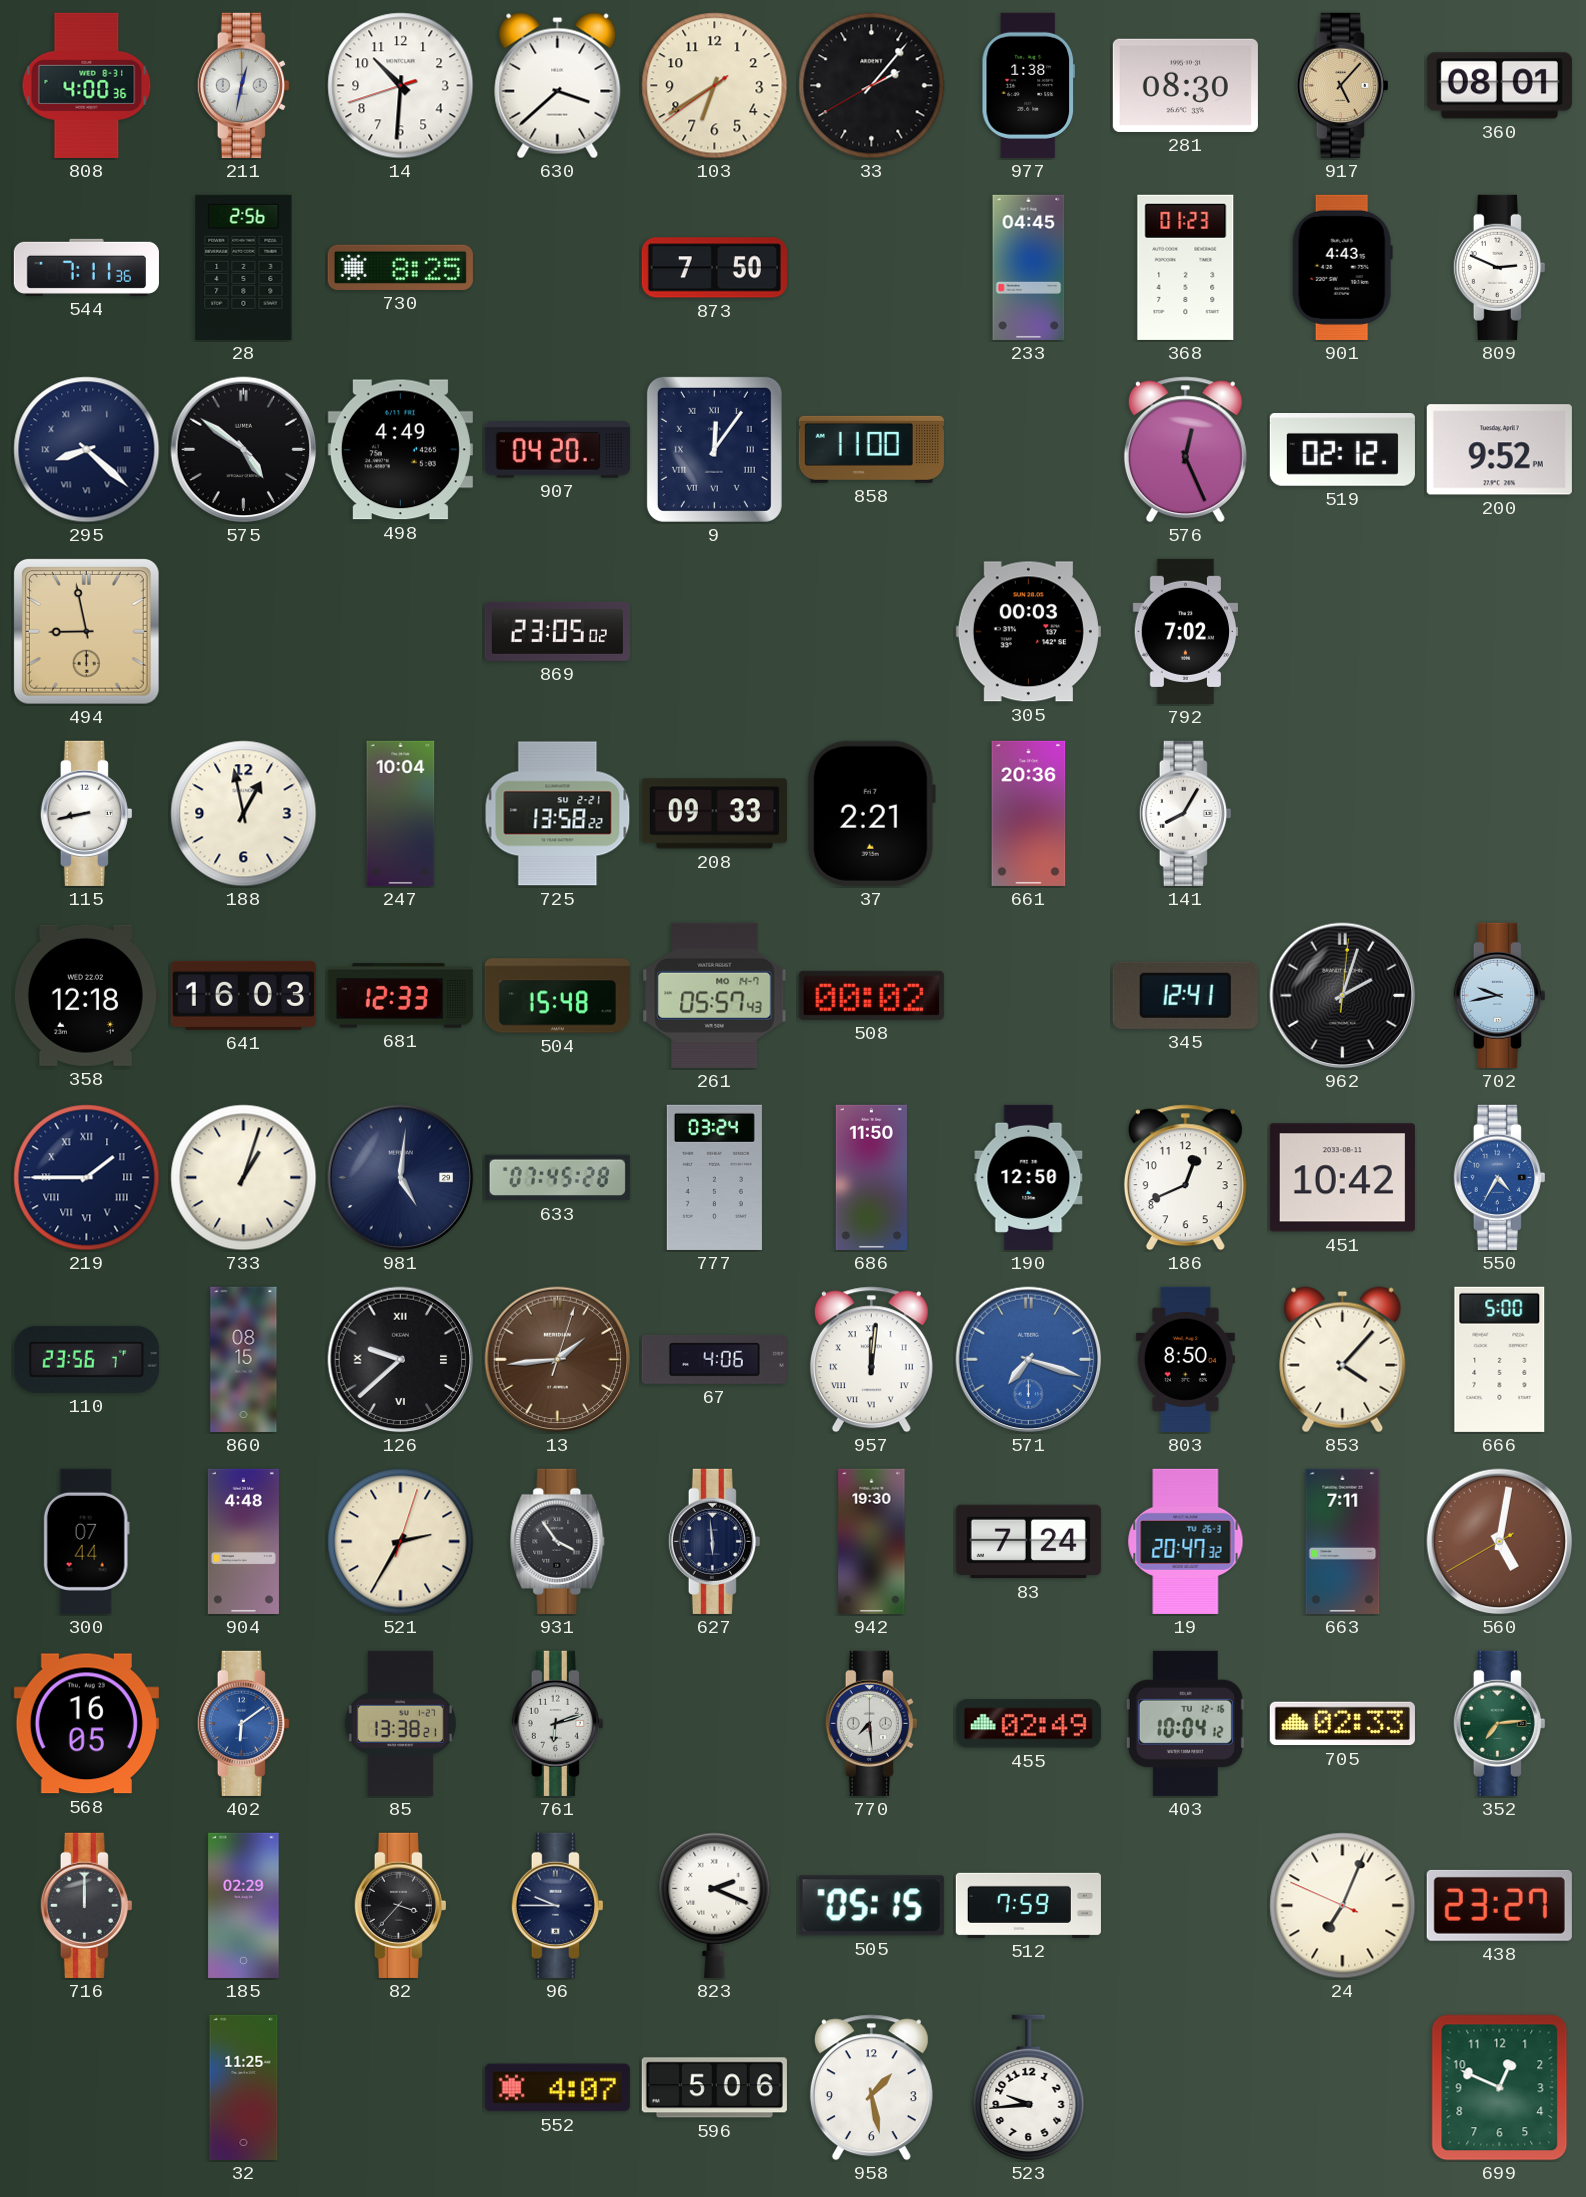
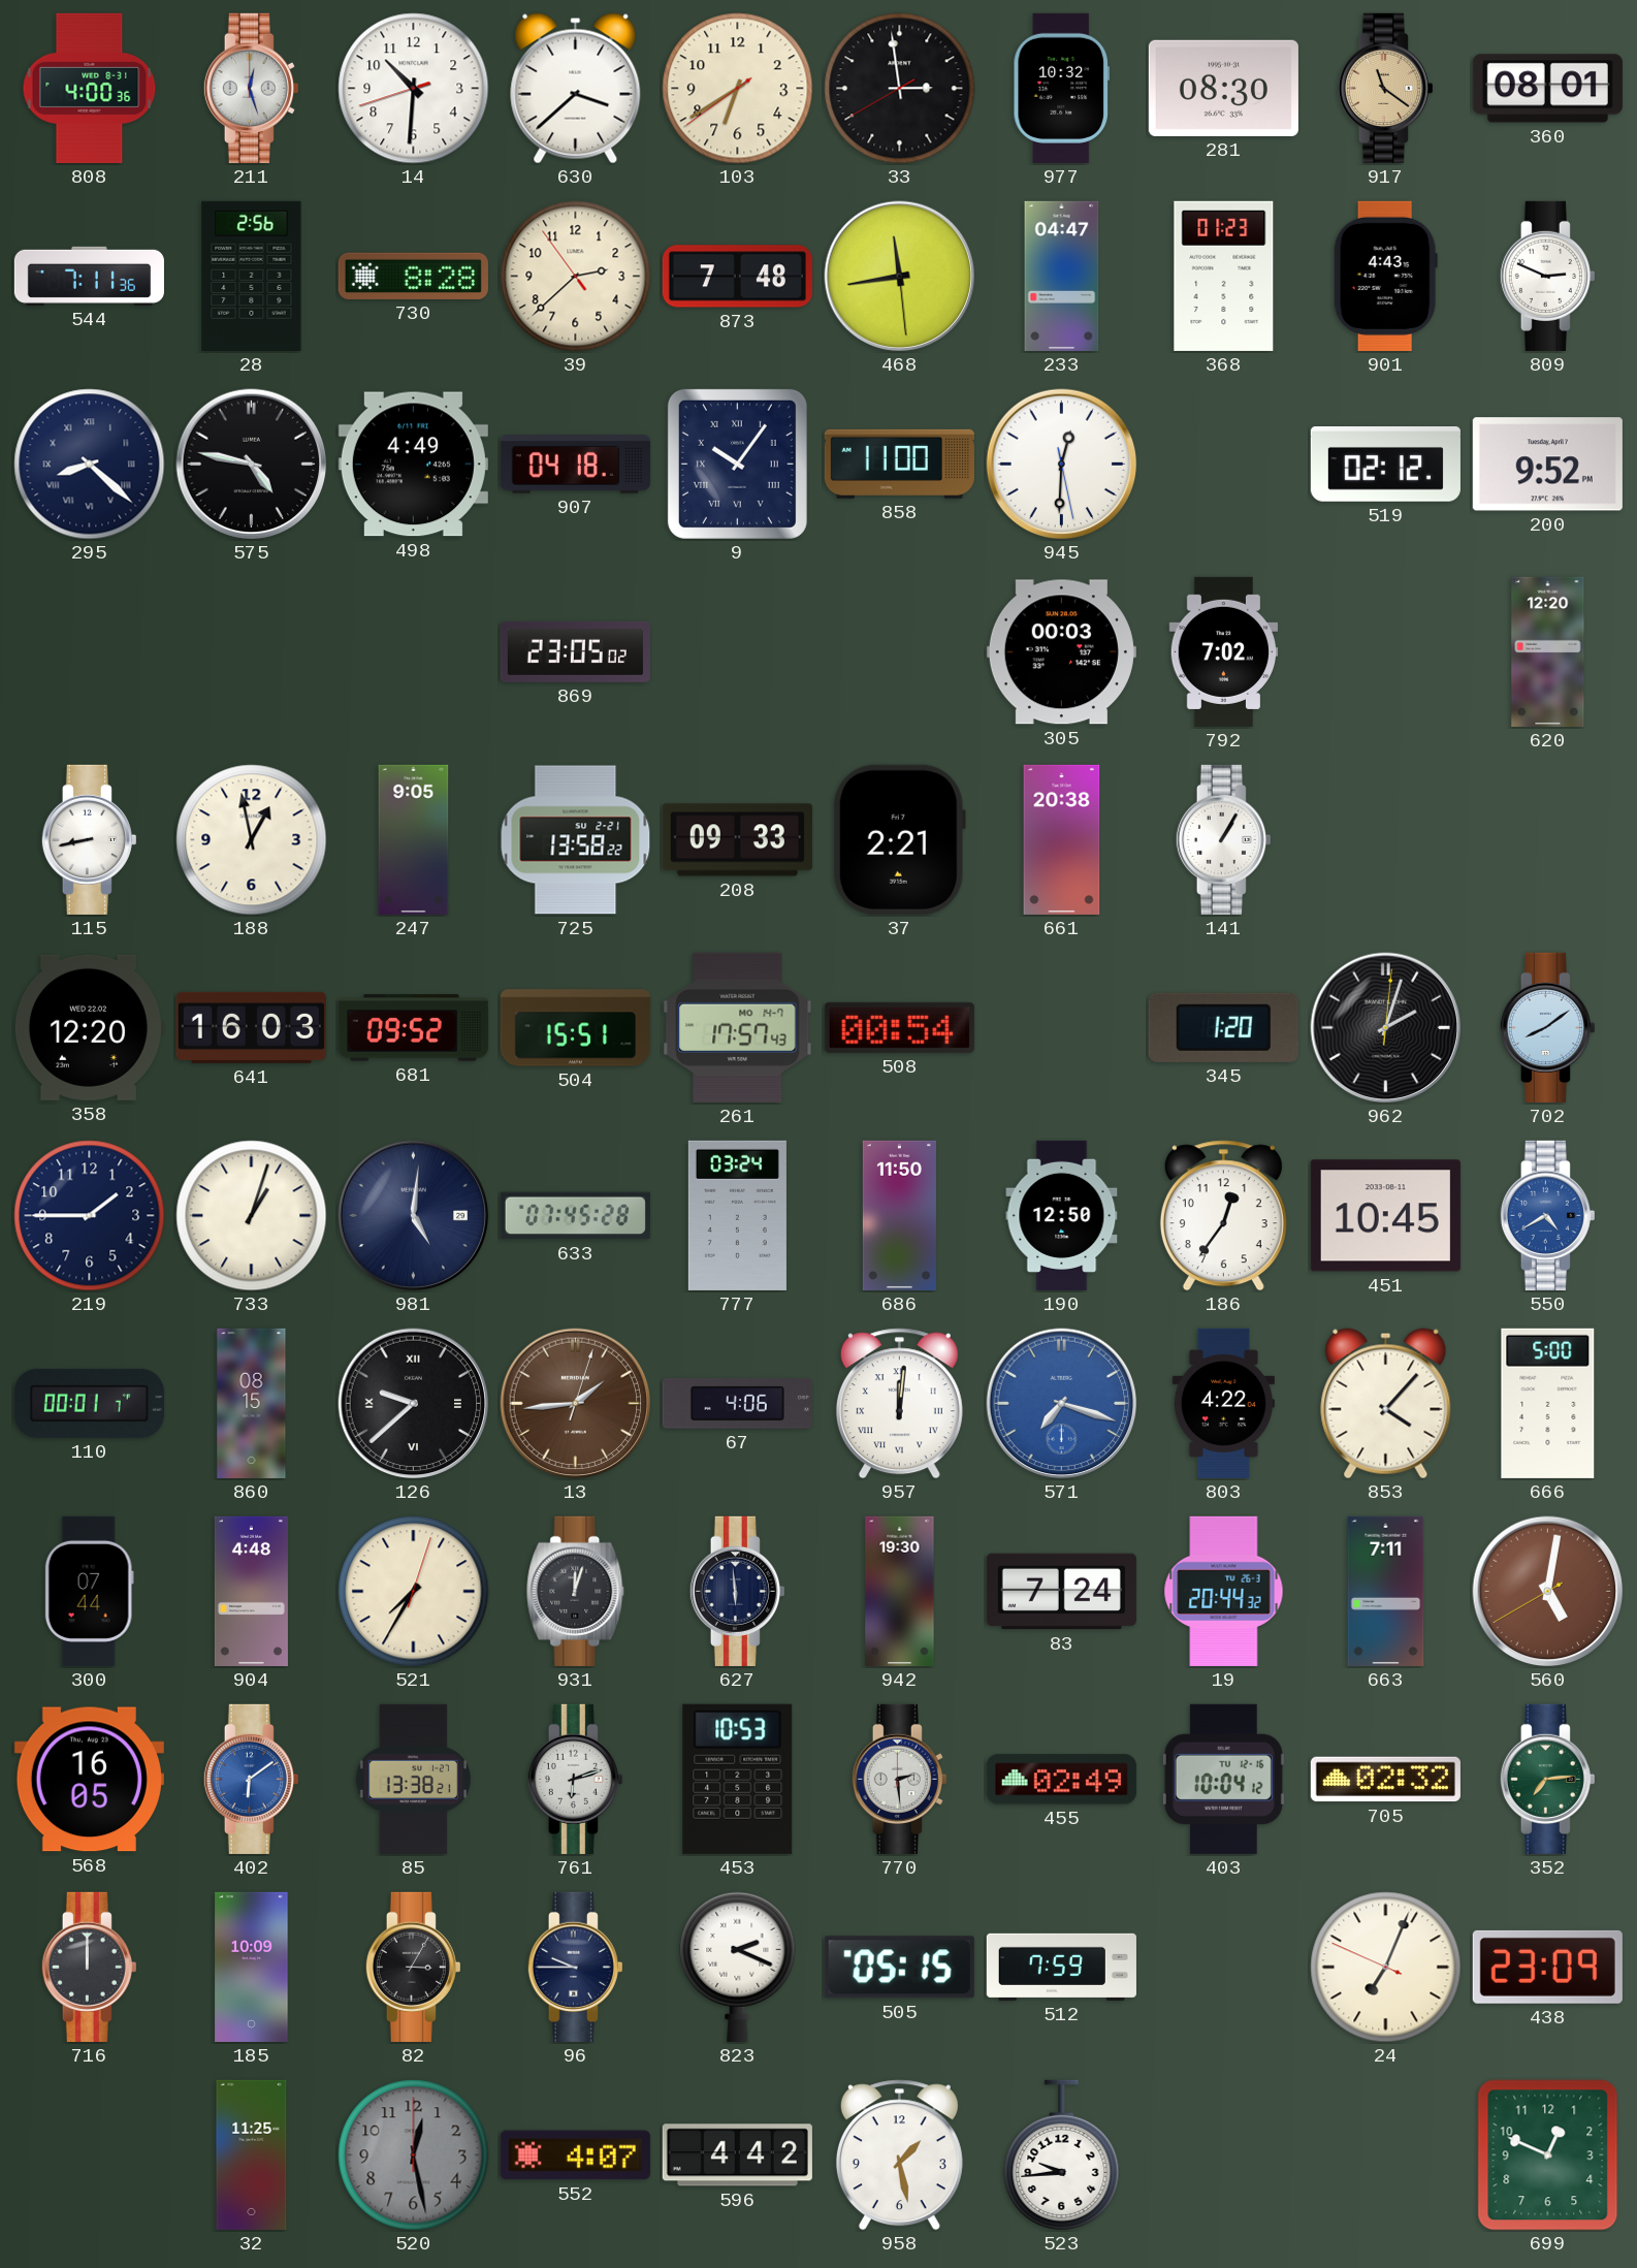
211: 12:32 -> 12:27 (251, 88)
33: 2:06 -> 2:58 (900, 89)
977: 1:38 -> 10:32 (1061, 88)
917: 5:07 -> 11:21 (1385, 88)
730: 8:25 -> 8:28 (413, 276)
39: none -> 2:37 (576, 277)
873: 7:50 -> 7:48 (737, 277)
468: none -> 11:43 (900, 277)
233: 04:45 -> 04:47 (1062, 276)
575: 4:51 -> 4:47 (252, 465)
907: 04:20 -> 04:18 (575, 465)
9: 12:06 -> 10:06 (737, 464)
945: none -> 12:30 (1062, 465)
576: 12:26 -> none (1185, 450)
494: 8:58 -> none (86, 631)
620: none -> 12:20 (1548, 651)
247: 10:04 -> 9:05 (414, 839)
661: 20:36 -> 20:38 (1062, 839)
141: 8:05 -> 1:05 (1223, 839)
358: 12:18 -> 12:20 (89, 1027)
681: 12:33 -> 09:52 (413, 1028)
504: 15:48 -> 15:51 (575, 1028)
261: 05:57 -> 17:57 (738, 1027)
508: 00:02 -> 00:54 (899, 1027)
345: 12:41 -> 1:20 (1223, 1027)
702: 9:43 -> 8:09 (1547, 1027)
219 numerals: Roman -> Arabic (90, 1216)
186: 12:41 -> 12:36 (1223, 1216)
451: 10:42 -> 10:45 (1385, 1216)
550: 4:35 -> 4:40 (1547, 1215)
110: 23:56 -> 00:01 (89, 1403)
803: 8:50 -> 4:22 (1223, 1403)
521: 2:35 -> 7:35 (414, 1592)
931: 3:54 -> 12:03 (576, 1591)
19: 20:47 -> 20:44 (1224, 1591)
453: none -> 10:53 (738, 1779)
770: 7:29 -> 2:29 (899, 1779)
705: 02:33 -> 02:32 (1385, 1780)
185: 02:29 -> 10:09 (252, 1967)
82: 3:37 -> 3:05 (413, 1967)
438: 23:27 -> 23:09 (1547, 1967)
520: none -> 12:28 (414, 2155)
596: 5:06 -> 4:42 (737, 2155)
